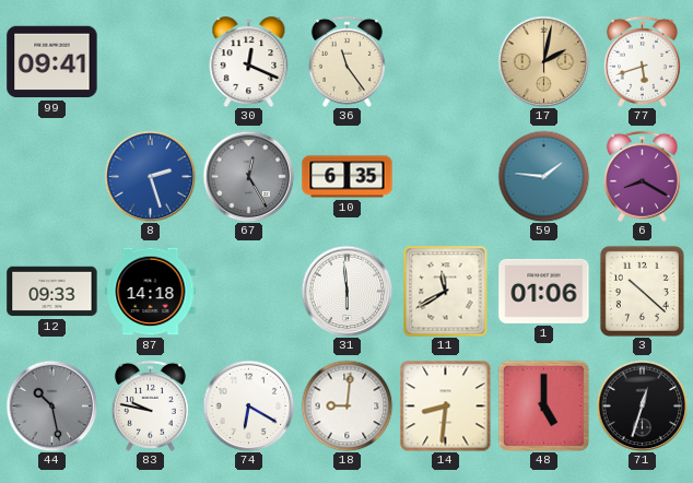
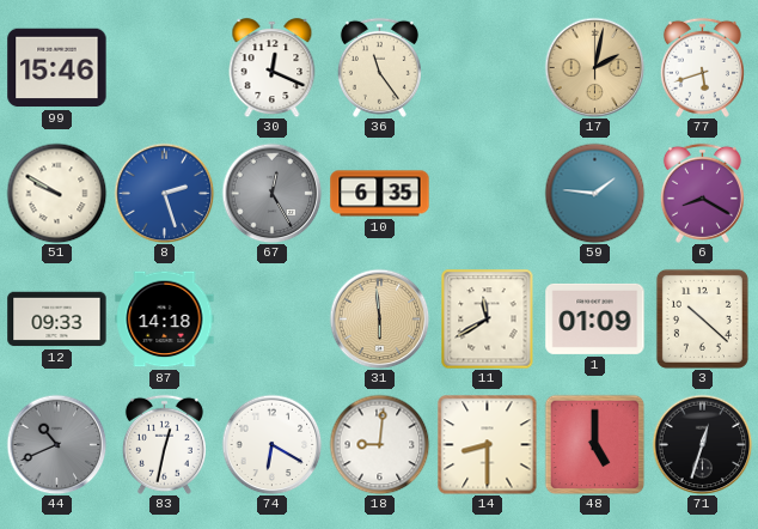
99: 09:41 -> 15:46 (57, 68)
51: none -> 9:50 (56, 193)
31 dial: white -> champagne (379, 318)
1: 01:06 -> 01:09 (595, 318)
44: 10:28 -> 10:41 (56, 444)
83: 9:47 -> 12:32 (164, 444)
14: 8:31 -> 8:30 (487, 444)
